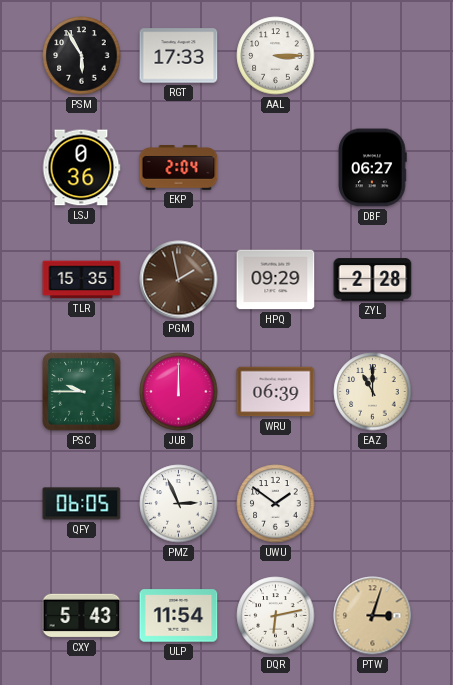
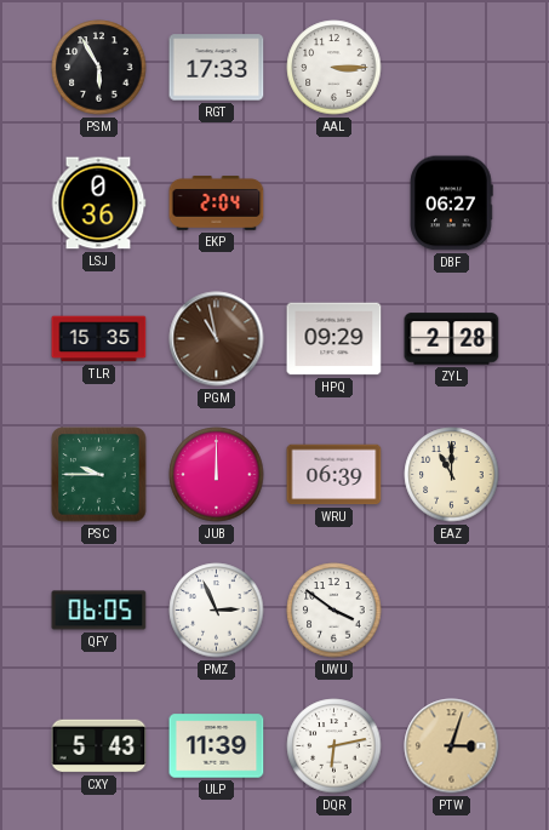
PGM: 1:58 -> 10:58 (217, 339)
UWU: 1:51 -> 3:51 (334, 611)
ULP: 11:54 -> 11:39 (217, 746)
